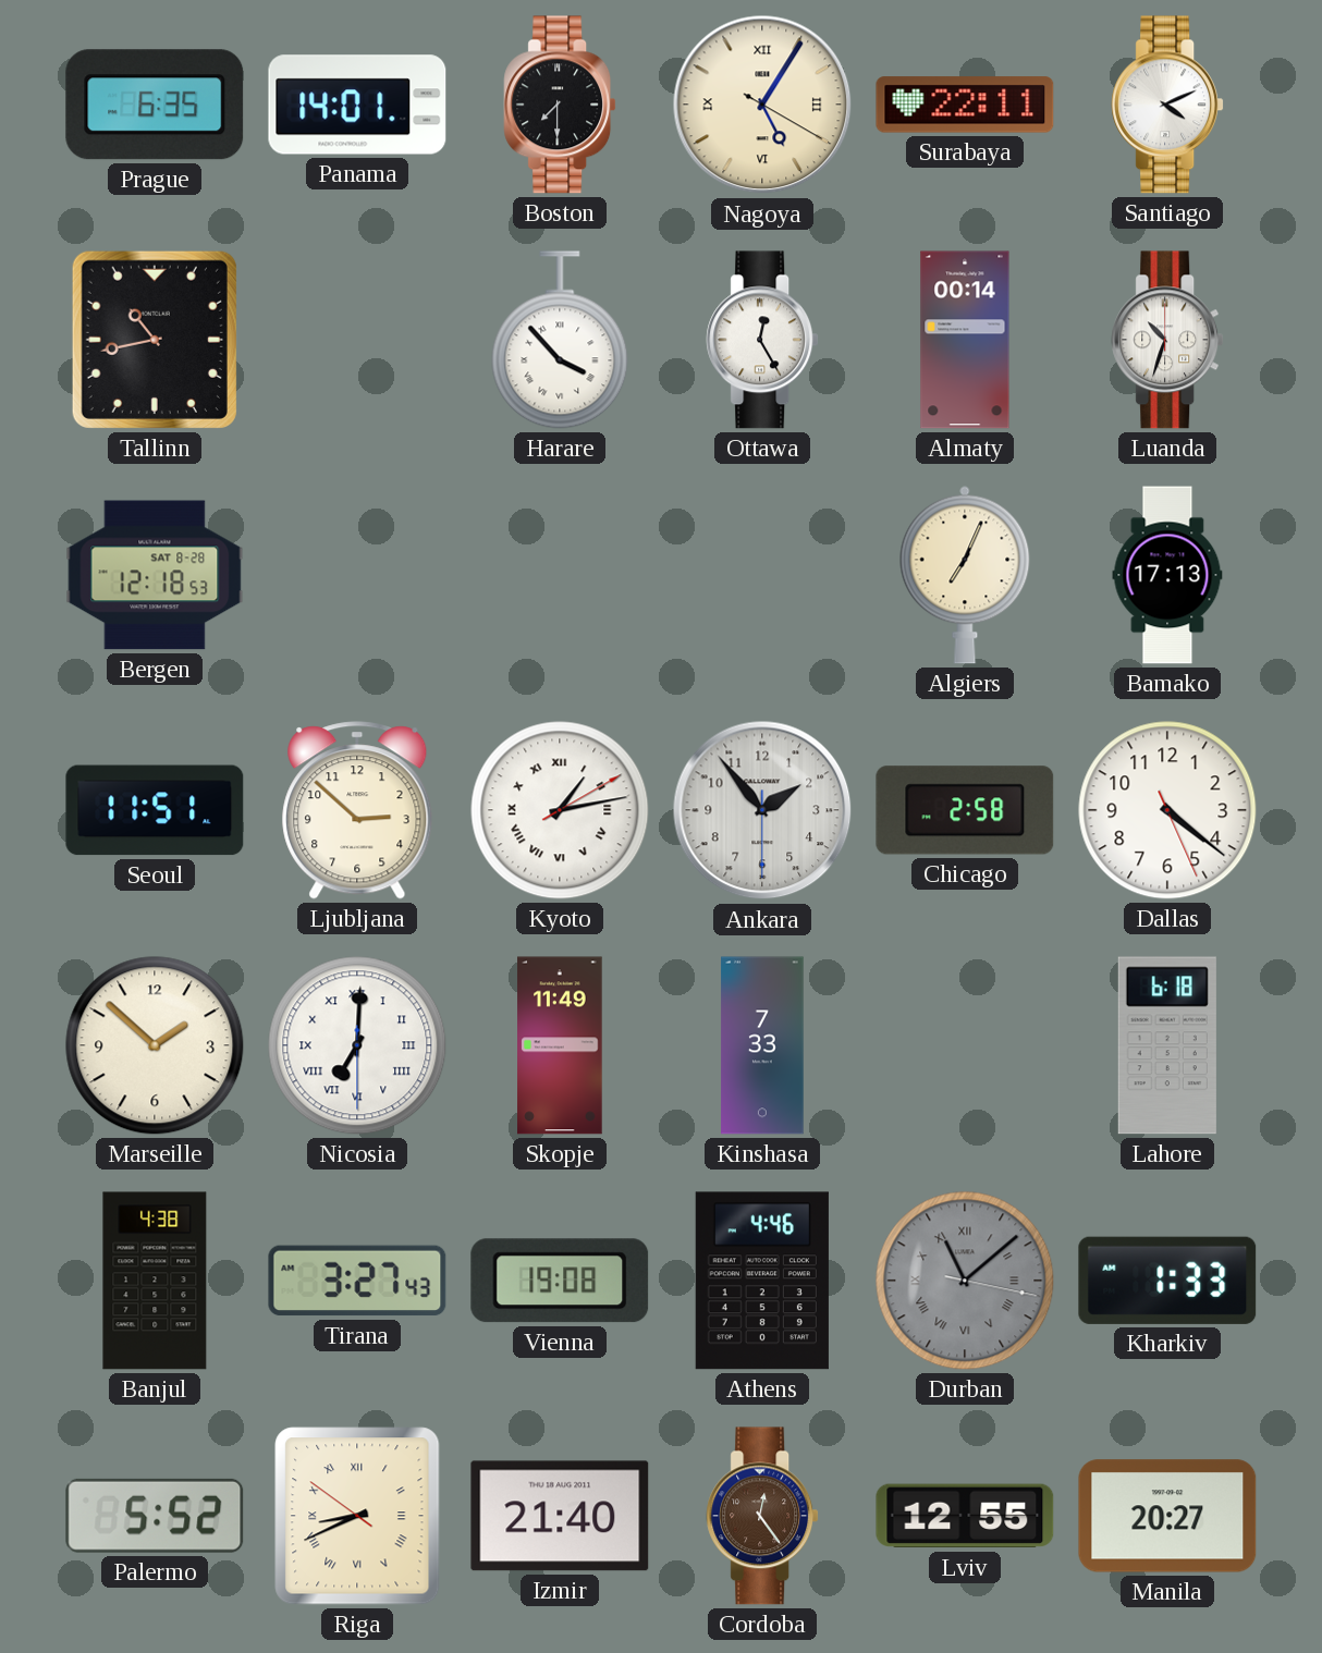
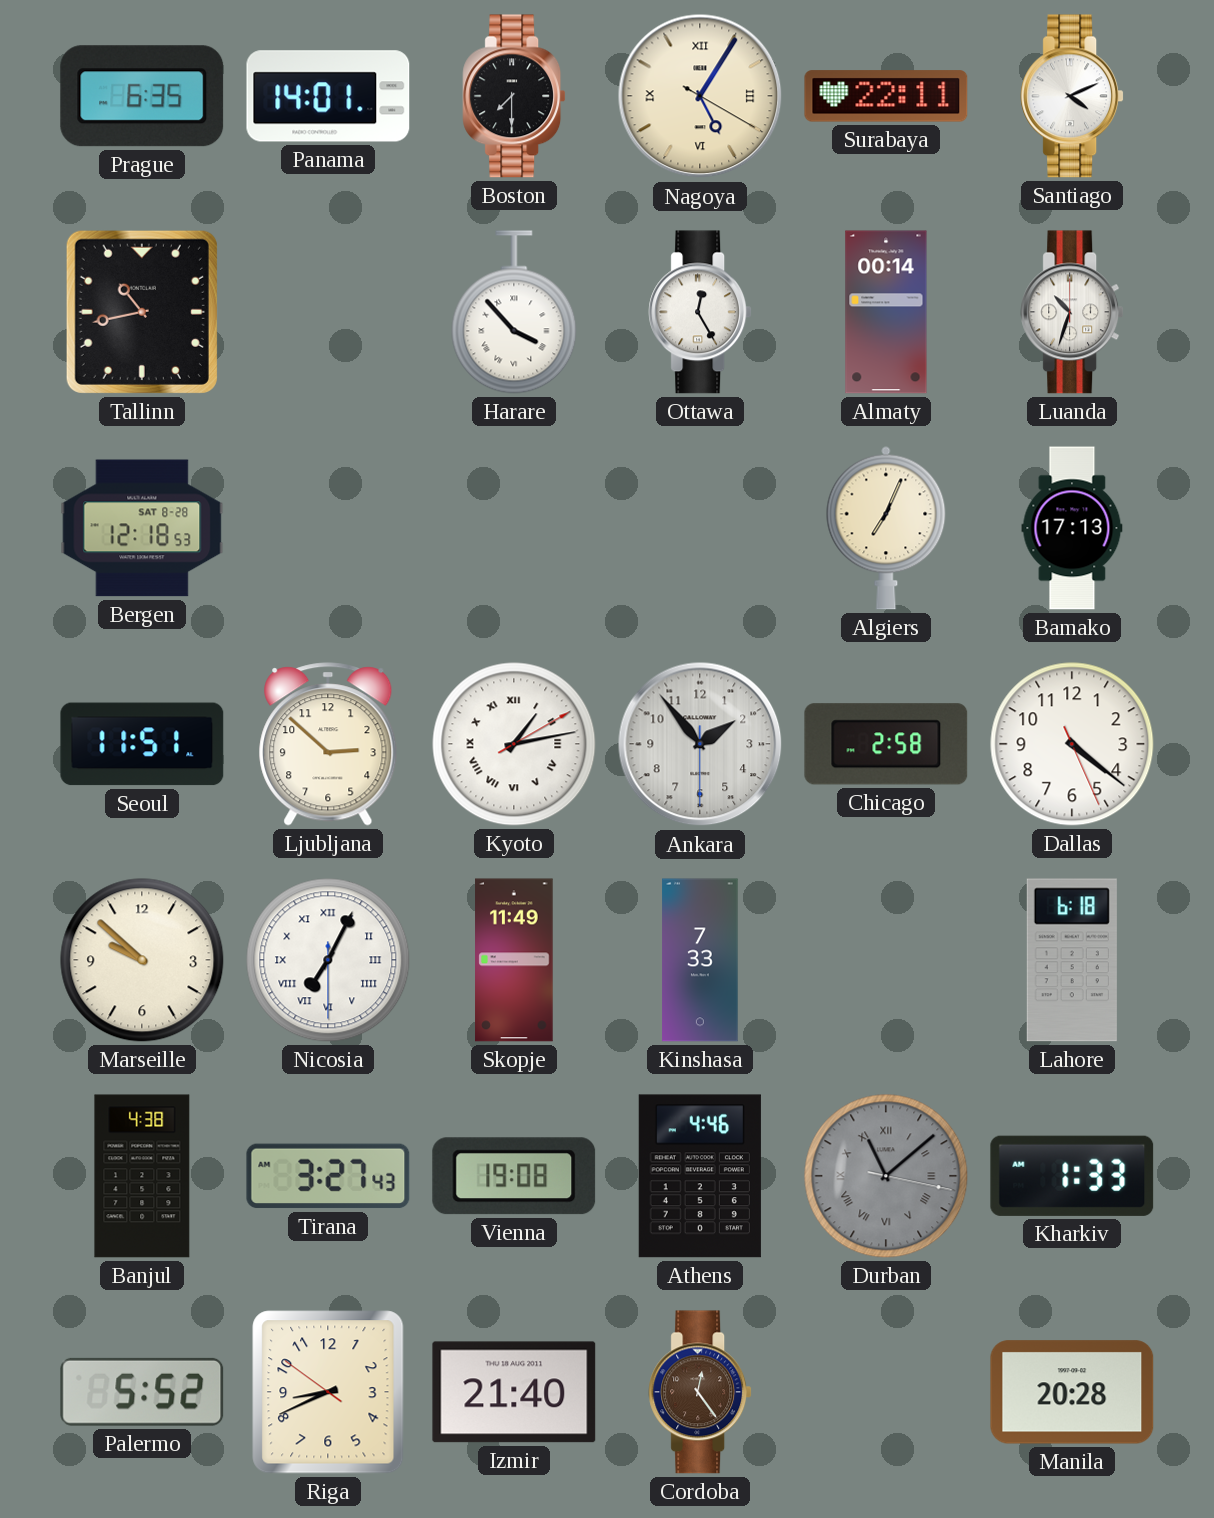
Marseille: 1:52 -> 9:52 (142, 960)
Nicosia: 7:00 -> 7:04 (328, 960)
Riga numerals: Roman -> Arabic (328, 1392)
Lviv: 12:55 -> none (965, 1516)
Manila: 20:27 -> 20:28 (1072, 1392)
